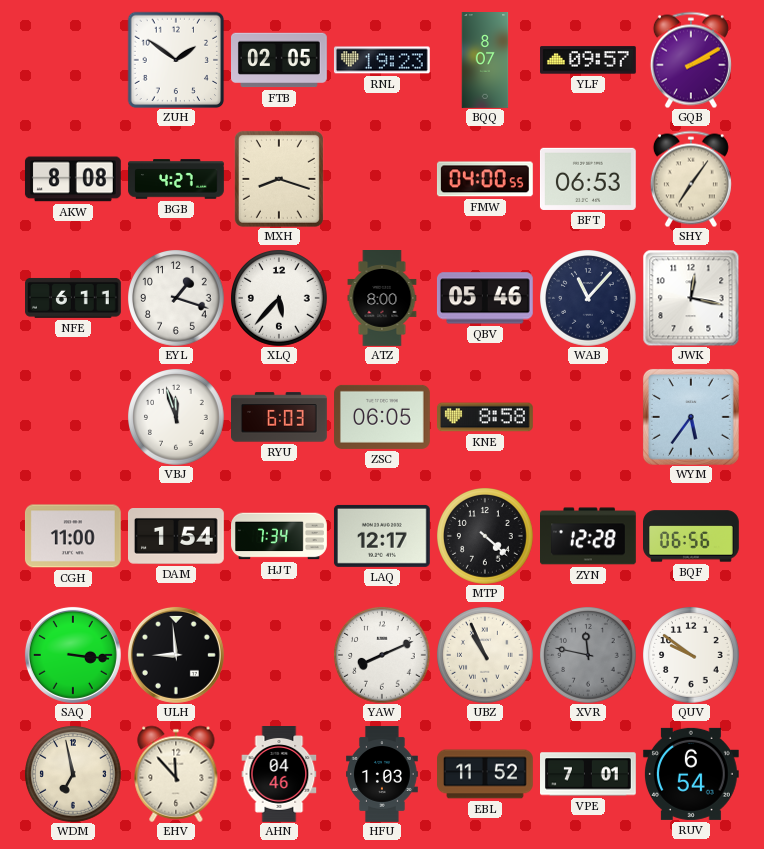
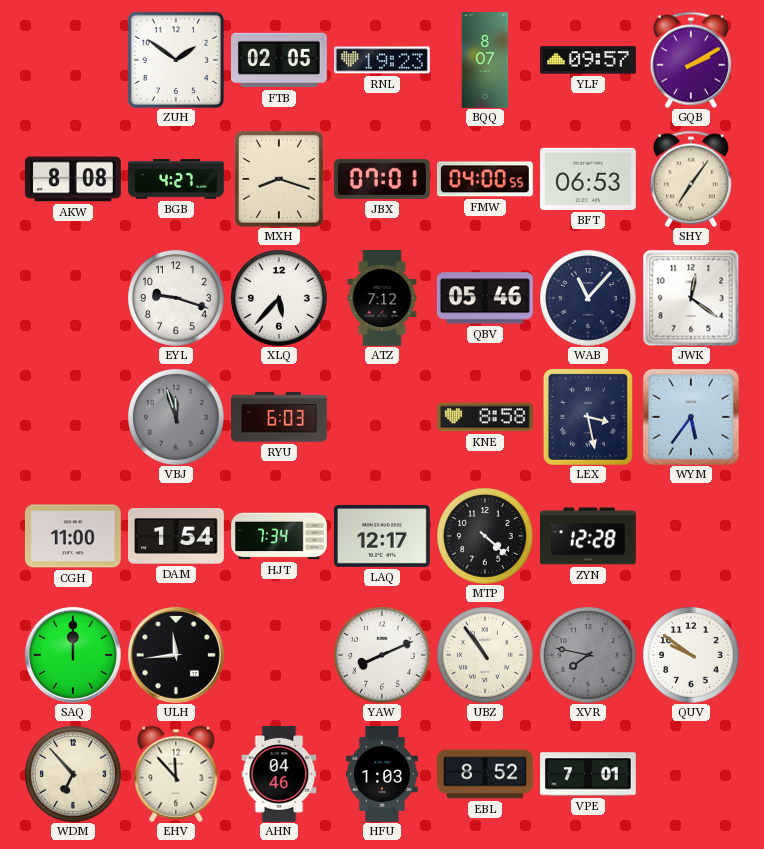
JBX: none -> 07:01 (382, 179)
NFE: 6:11 -> none (74, 298)
EYL: 1:18 -> 9:18 (176, 298)
ATZ: 8:00 -> 7:12 (382, 298)
JWK: 12:17 -> 12:21 (691, 298)
VBJ dial: white -> grey (176, 417)
ZSC: 06:05 -> none (383, 417)
LEX: none -> 3:28 (588, 417)
BQF: 06:56 -> none (692, 536)
SAQ: 3:16 -> 12:00 (73, 655)
ULH: 8:59 -> 11:44 (176, 655)
UBZ: 10:56 -> 10:54 (485, 655)
XVR: 11:47 -> 7:47 (588, 655)
WDM: 6:58 -> 6:53 (73, 774)
EBL: 11:52 -> 8:52 (486, 774)
RUV: 6:54 -> none (691, 774)
